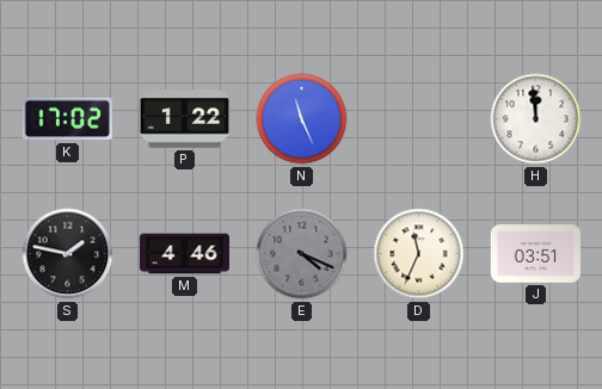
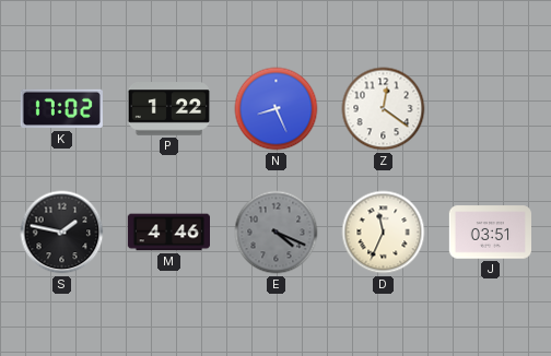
N: 11:26 -> 8:26 (277, 109)
Z: none -> 12:21 (384, 109)
H: 11:59 -> none (536, 119)
